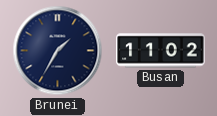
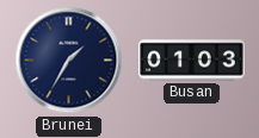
Busan: 11:02 -> 01:03 (192, 61)
